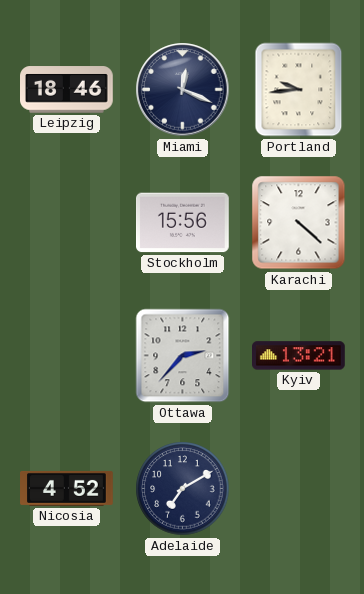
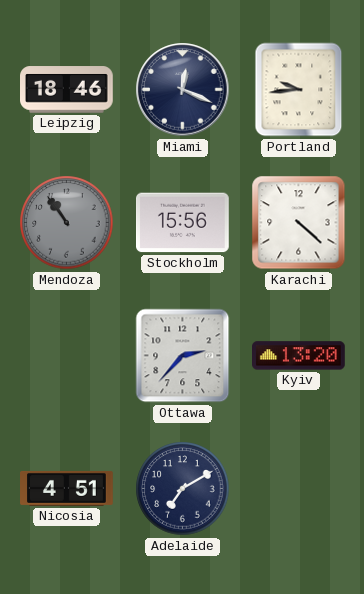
Mendoza: none -> 10:54 (67, 223)
Kyiv: 13:21 -> 13:20 (299, 356)
Nicosia: 4:52 -> 4:51 (67, 488)
